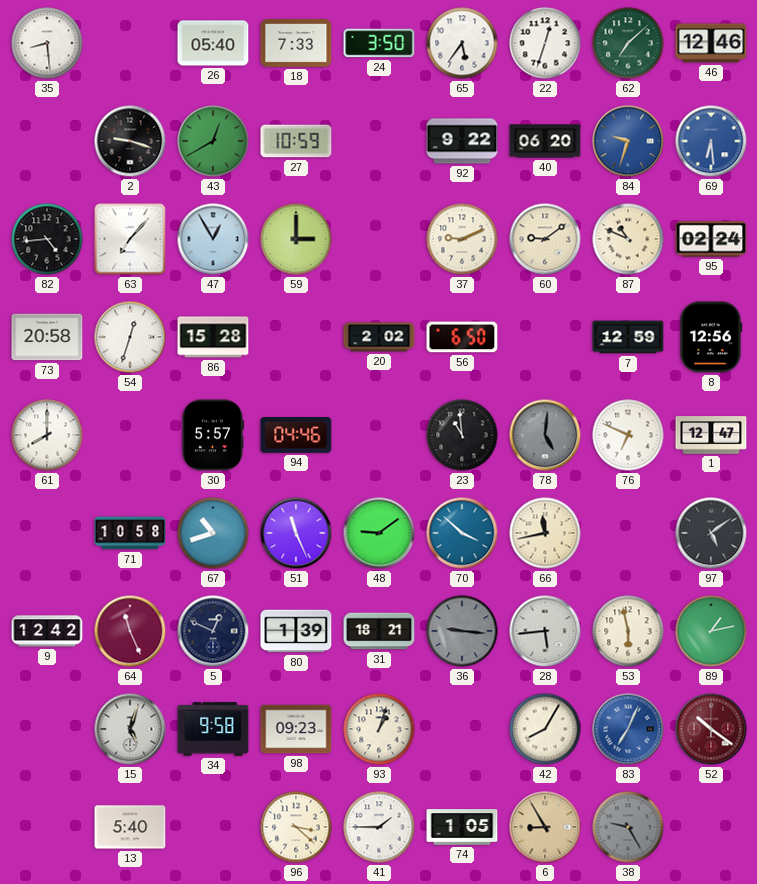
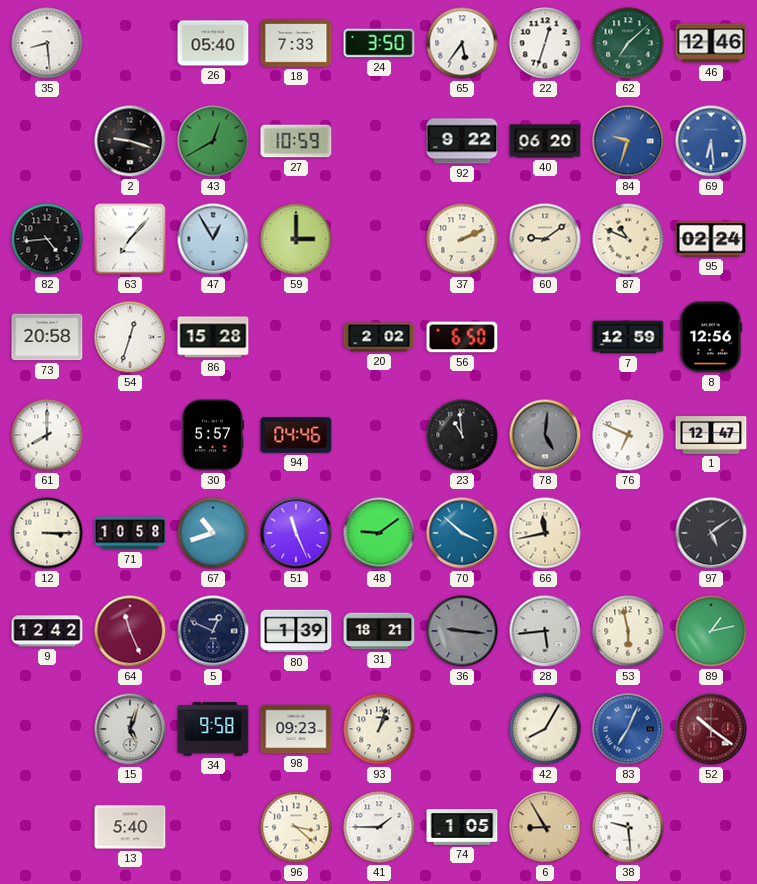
37: 9:11 -> 2:11 (462, 239)
12: none -> 3:15 (47, 533)
38: 9:25 -> 9:29 (628, 827)
38 dial: grey -> white (628, 827)
